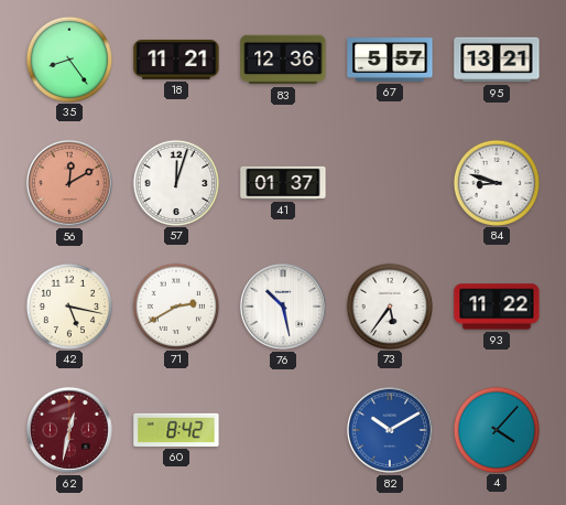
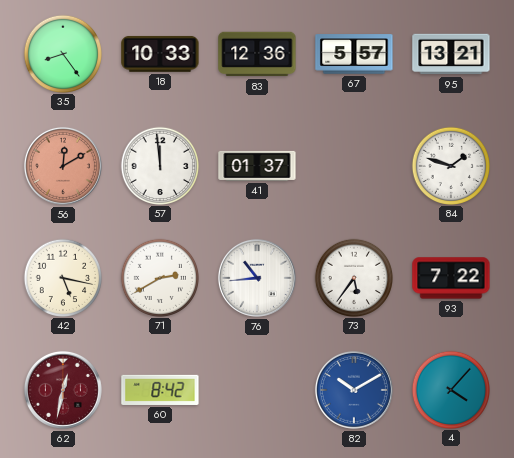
18: 11:21 -> 10:33 (160, 54)
57: 12:03 -> 11:59 (159, 165)
84: 8:48 -> 1:48 (450, 165)
76: 10:28 -> 10:44 (257, 278)
93: 11:22 -> 7:22 (451, 278)
